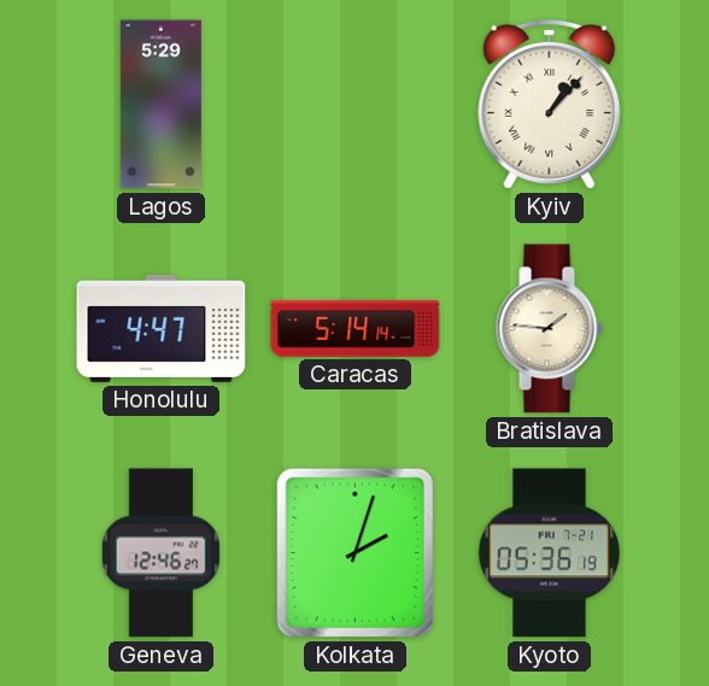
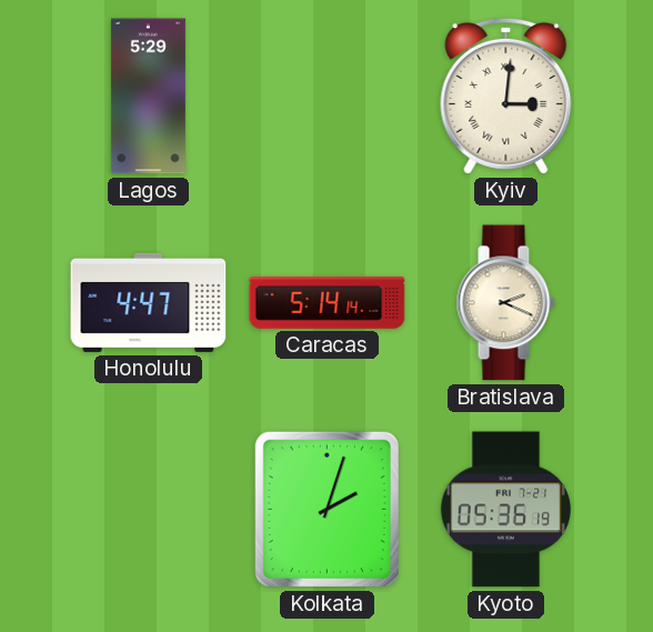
Kyiv: 1:07 -> 3:01 (506, 96)
Bratislava: 1:46 -> 2:19 (505, 303)
Geneva: 12:46 -> none (160, 553)
